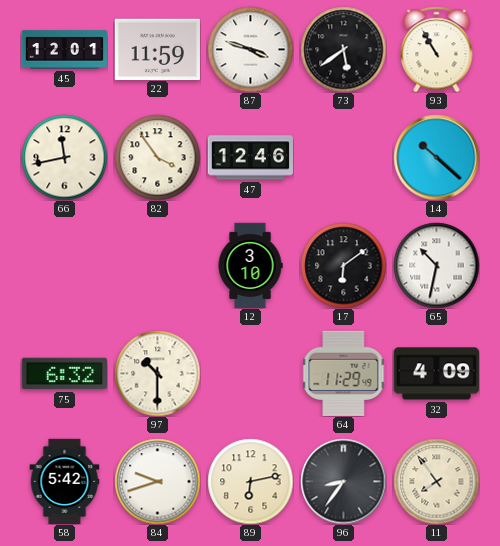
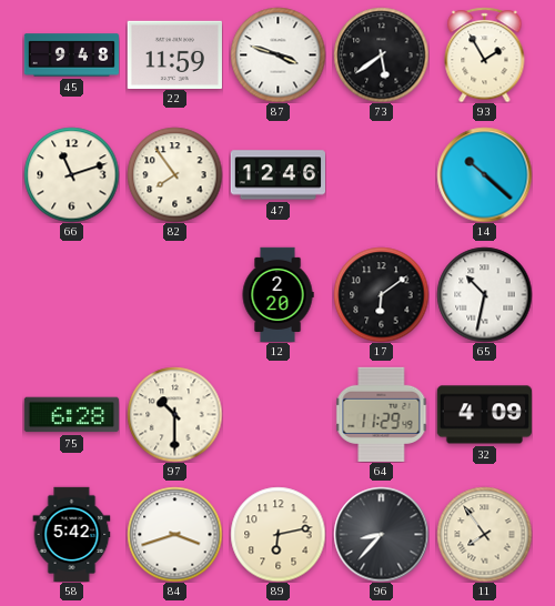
45: 12:01 -> 9:48 (71, 55)
93: 10:55 -> 1:55 (485, 54)
66: 11:43 -> 11:12 (71, 174)
82: 3:54 -> 7:54 (174, 174)
12: 3:10 -> 2:20 (277, 294)
75: 6:32 -> 6:28 (71, 415)
84: 9:42 -> 3:42 (174, 534)
96: 8:36 -> 8:37 (381, 534)
